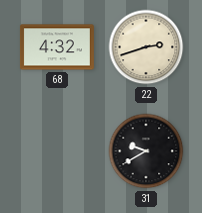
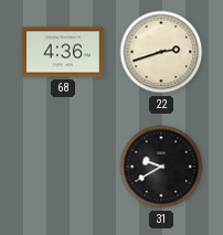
68: 4:32 -> 4:36 (63, 52)
